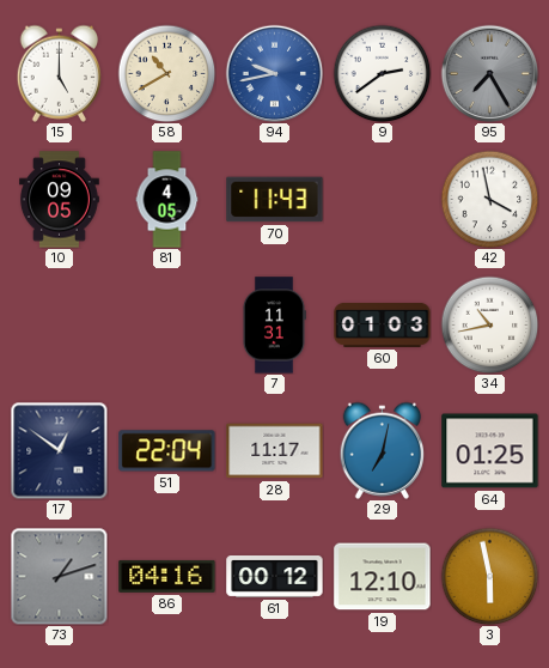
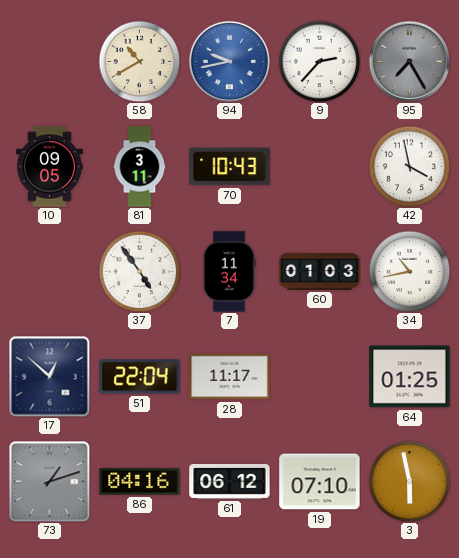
15: 5:00 -> none (59, 73)
9: 2:39 -> 2:37 (319, 61)
81: 4:05 -> 3:11 (140, 167)
70: 11:43 -> 10:43 (230, 167)
37: none -> 4:54 (139, 271)
7: 11:31 -> 11:34 (229, 272)
17: 12:51 -> 12:52 (49, 376)
29: 7:02 -> none (382, 450)
61: 00:12 -> 06:12 (230, 482)
19: 12:10 -> 07:10 (320, 482)
